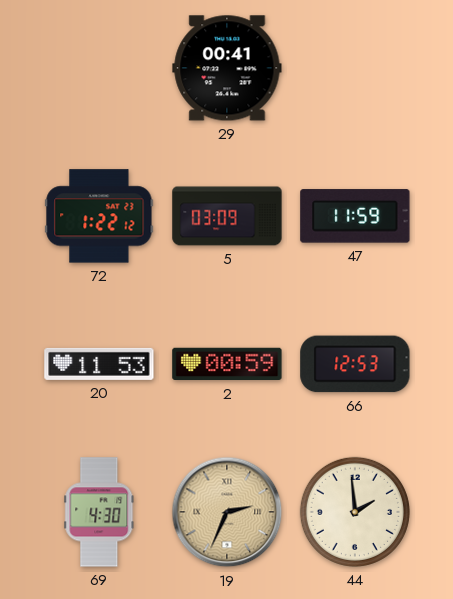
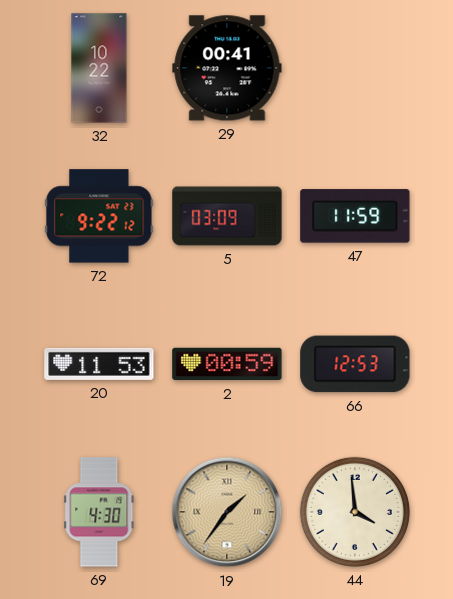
32: none -> 10:22 (99, 68)
72: 1:22 -> 9:22 (99, 216)
19: 2:34 -> 1:36 (227, 512)
44: 1:59 -> 3:59 (355, 512)
